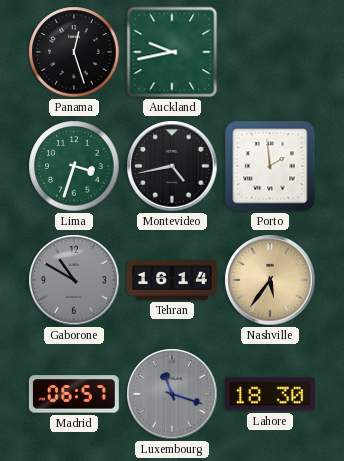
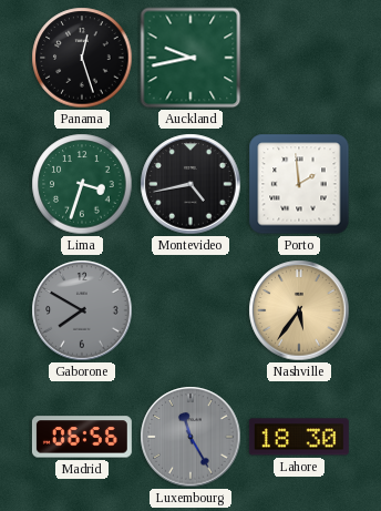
Gaborone: 10:50 -> 7:50 (82, 310)
Tehran: 16:14 -> none (172, 280)
Madrid: 06:57 -> 06:56 (82, 437)
Luxembourg: 11:18 -> 11:25 (190, 437)
